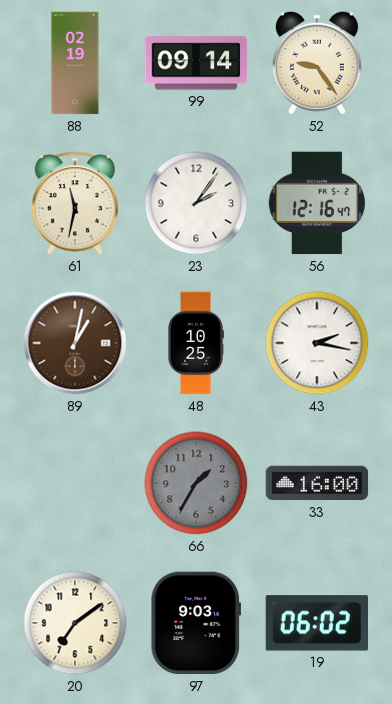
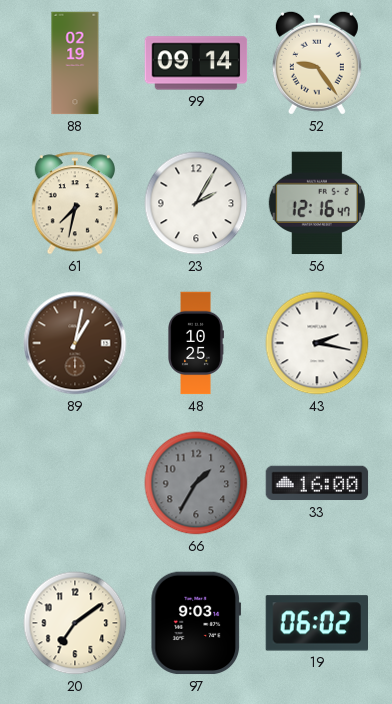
61: 11:32 -> 7:32 (74, 203)
23: 2:06 -> 2:05 (196, 203)
